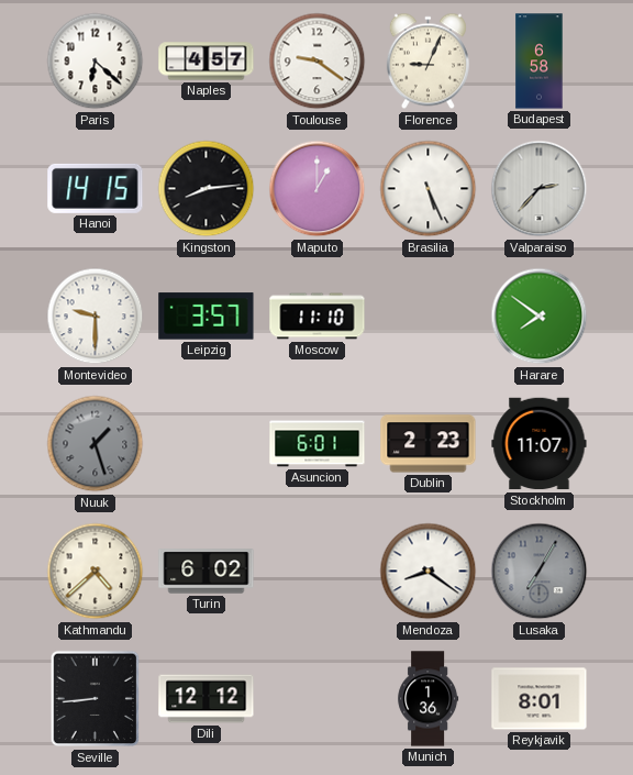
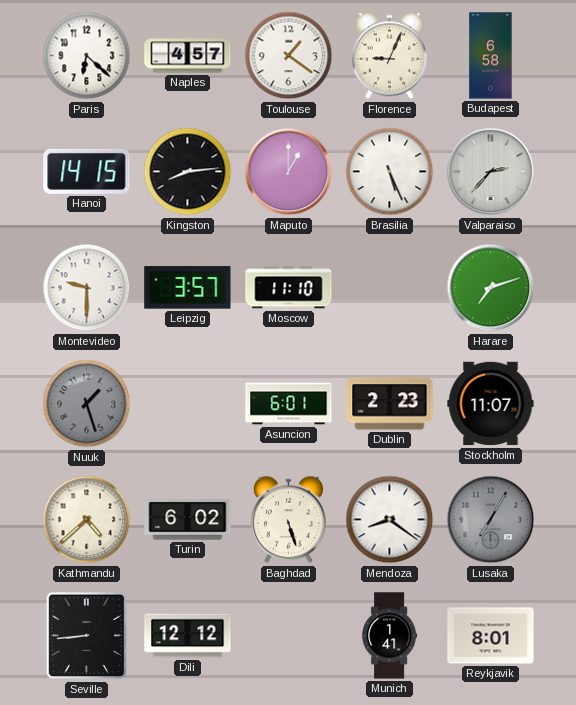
Toulouse: 9:21 -> 1:21 (289, 56)
Harare: 7:51 -> 7:12 (491, 288)
Baghdad: none -> 5:27 (288, 520)
Munich: 1:36 -> 1:41 (390, 636)
